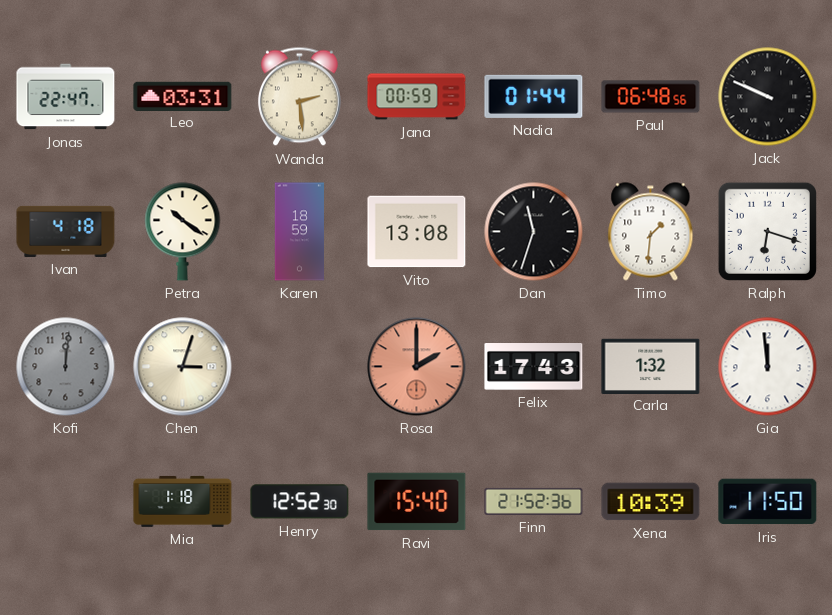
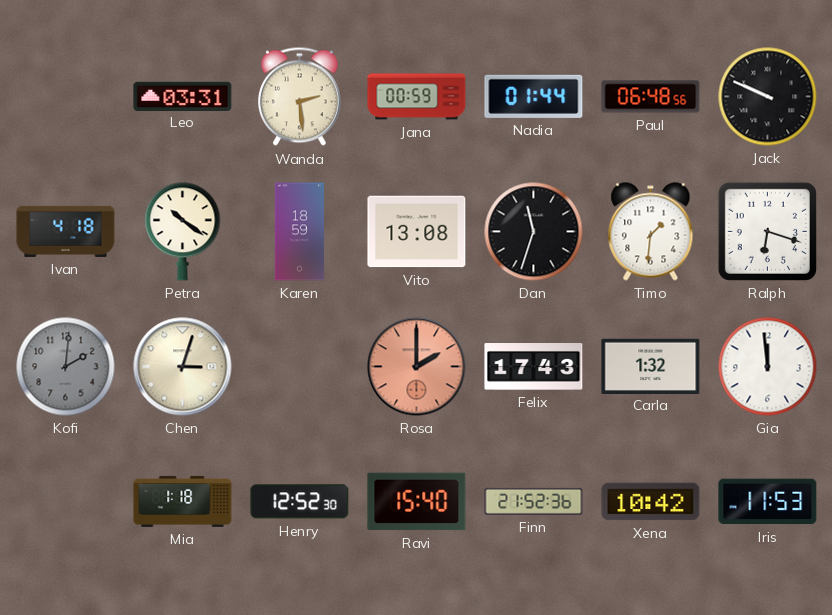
Jonas: 22:47 -> none (66, 97)
Kofi: 12:01 -> 2:01 (66, 367)
Xena: 10:39 -> 10:42 (651, 502)
Iris: 11:50 -> 11:53 (768, 502)
